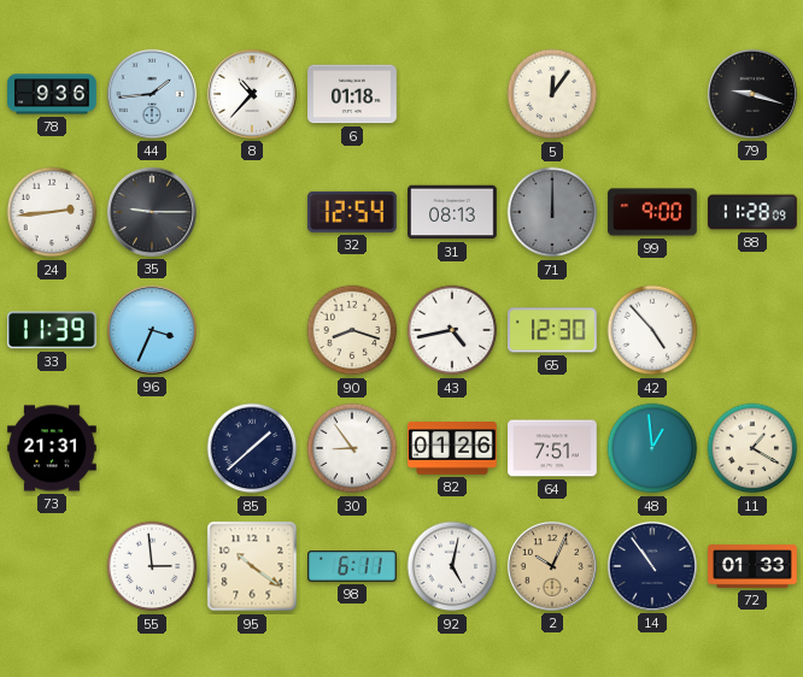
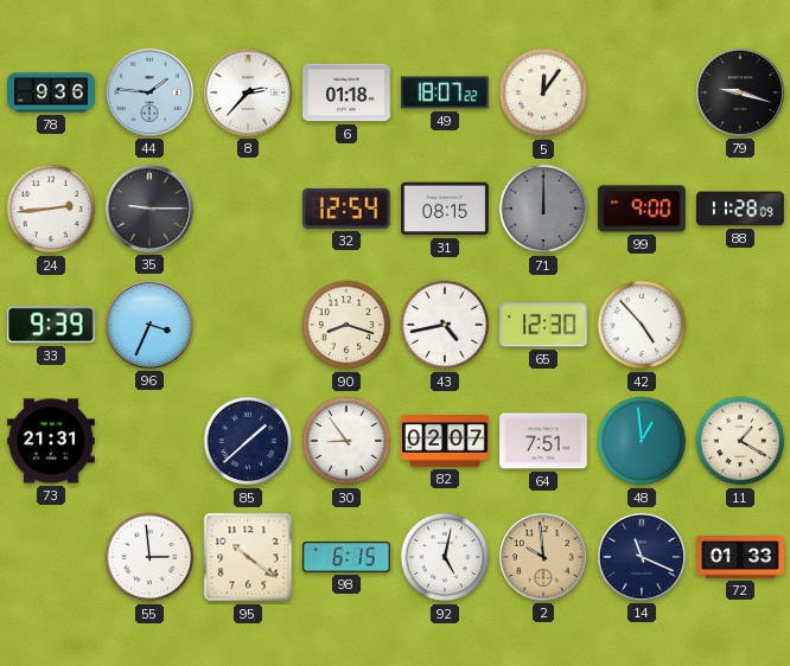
44: 1:44 -> 1:46 (149, 92)
8: 10:37 -> 2:37 (248, 92)
49: none -> 18:07 (446, 92)
31: 08:13 -> 08:15 (445, 209)
33: 11:39 -> 9:39 (51, 325)
82: 01:26 -> 02:07 (445, 441)
98: 6:11 -> 6:15 (346, 557)
2: 10:04 -> 9:59 (543, 557)
14: 10:54 -> 11:19 (642, 557)
